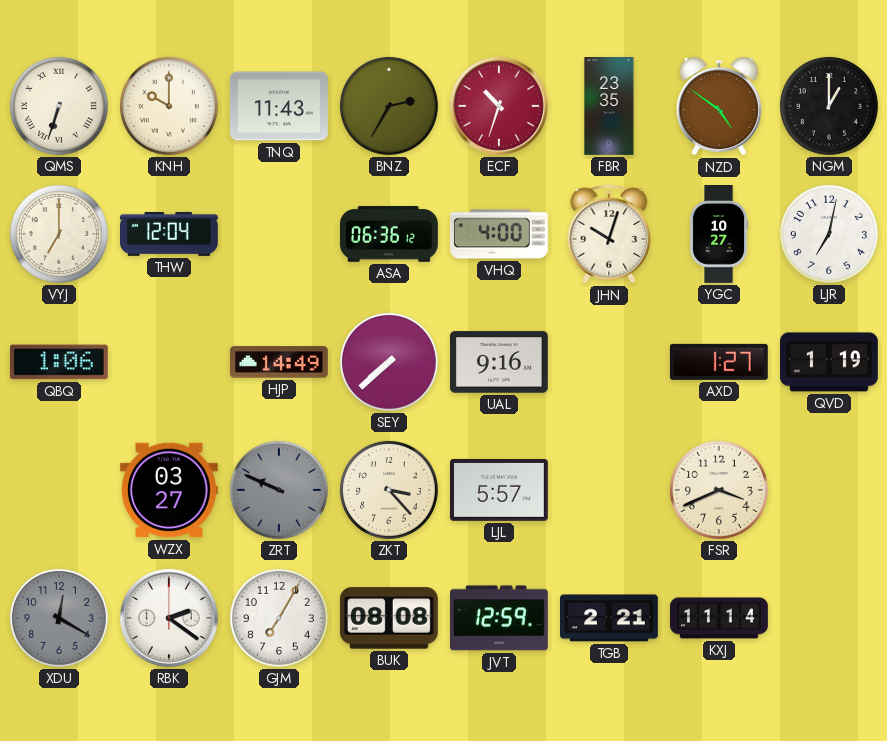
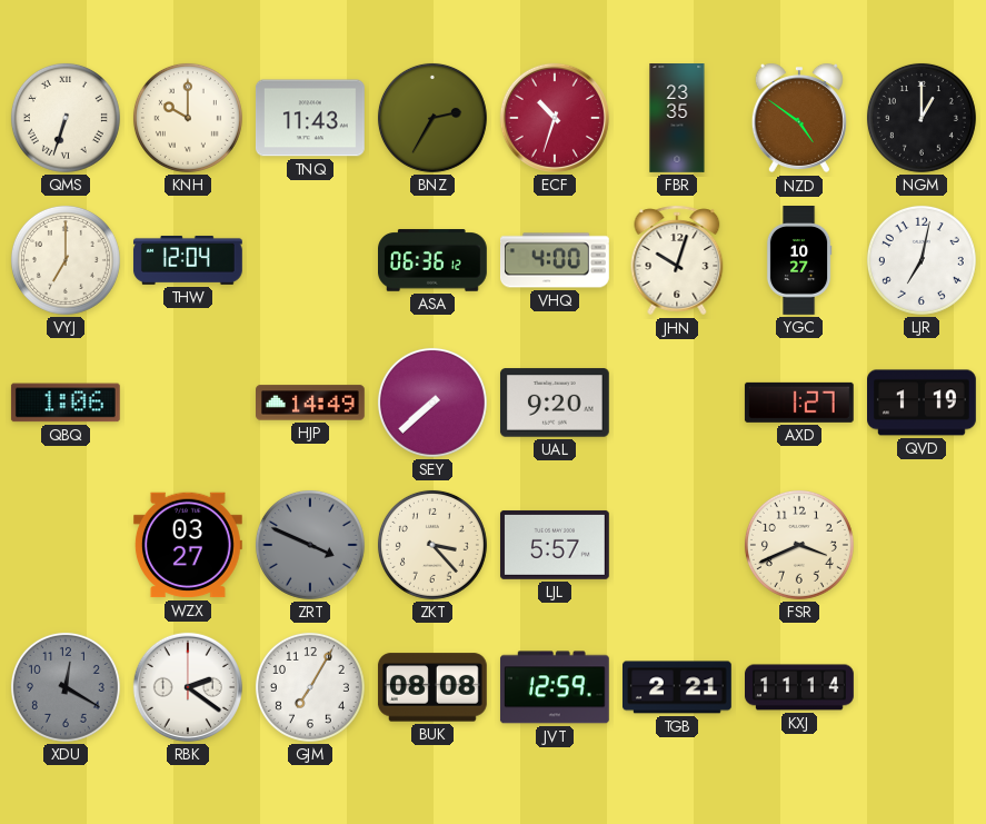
UAL: 9:16 -> 9:20 (555, 403)
ZRT: 9:49 -> 3:49 (310, 545)
